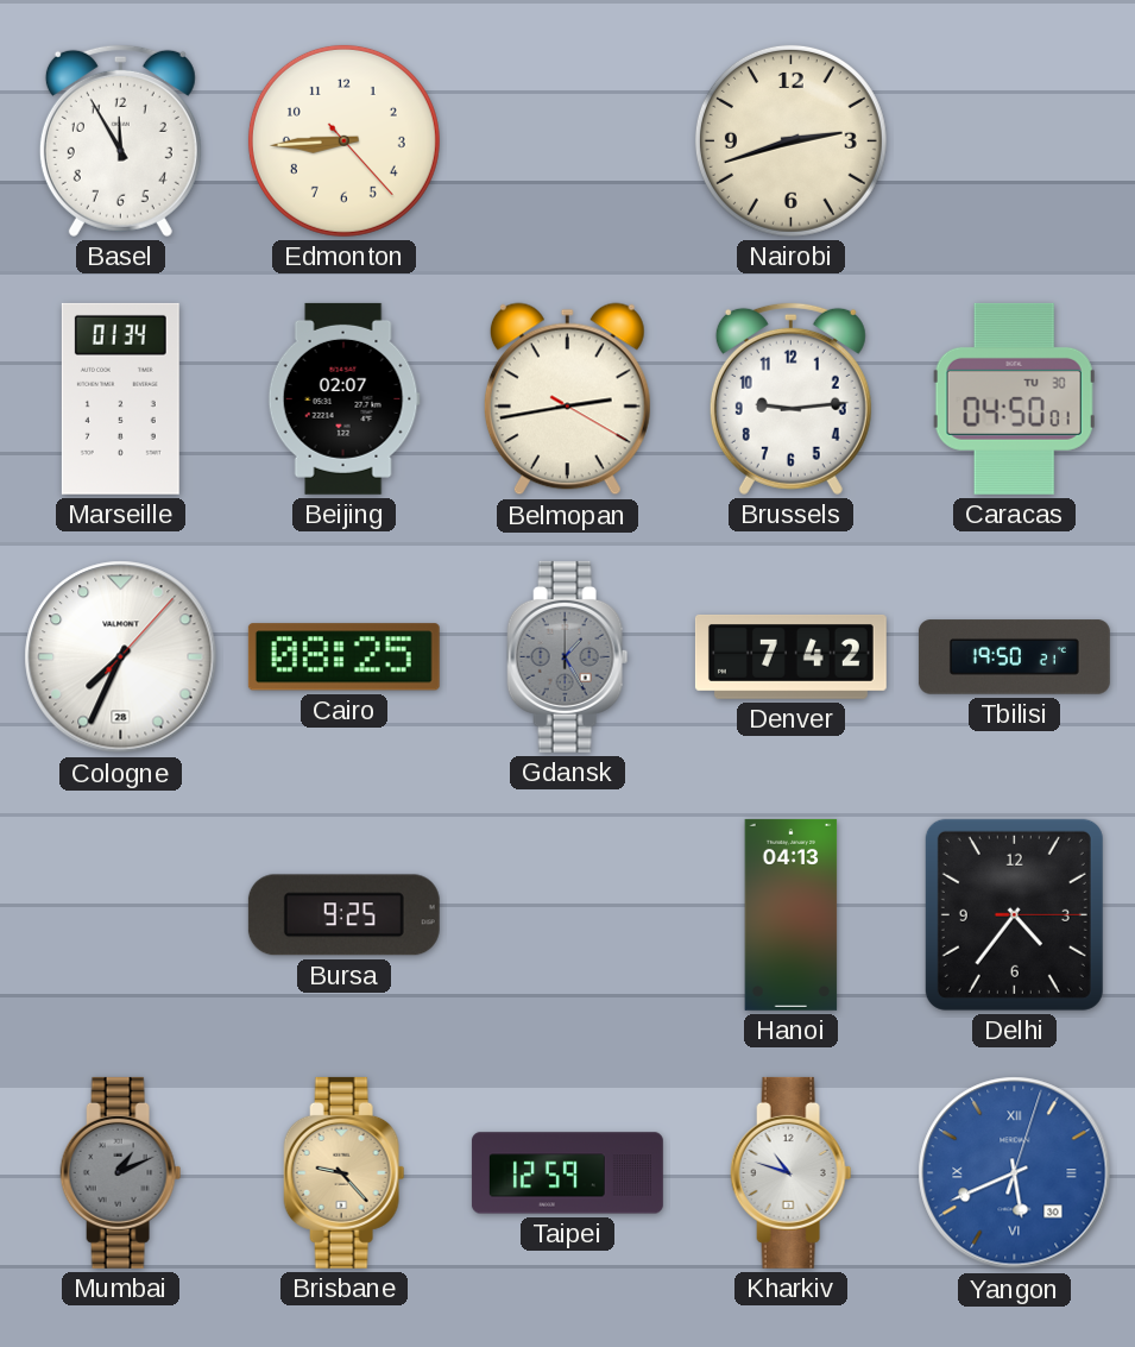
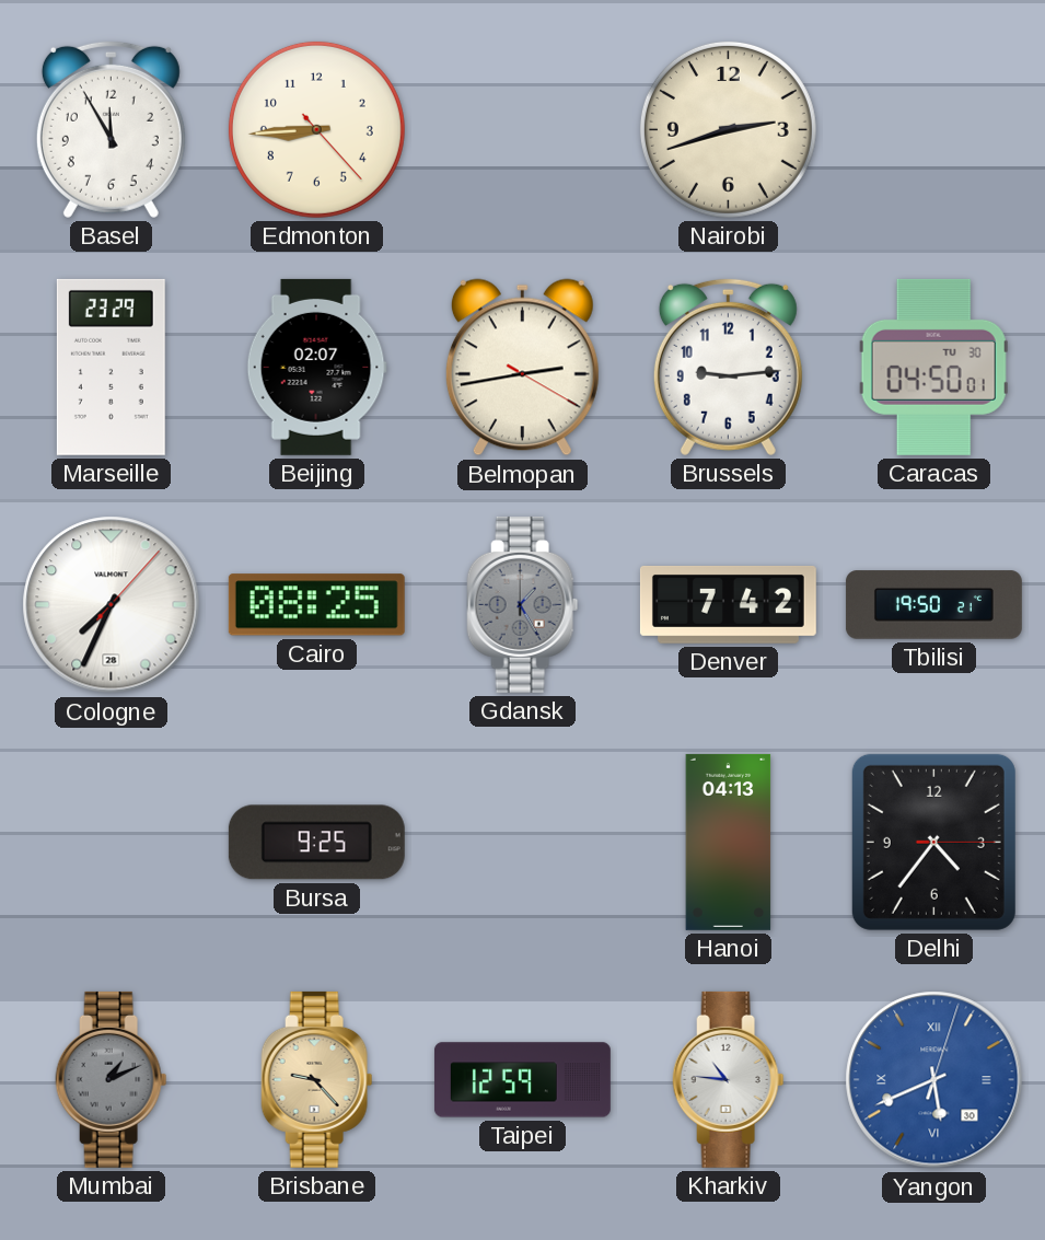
Marseille: 01:34 -> 23:29 (111, 367)
Kharkiv: 10:48 -> 10:46 (729, 1079)
